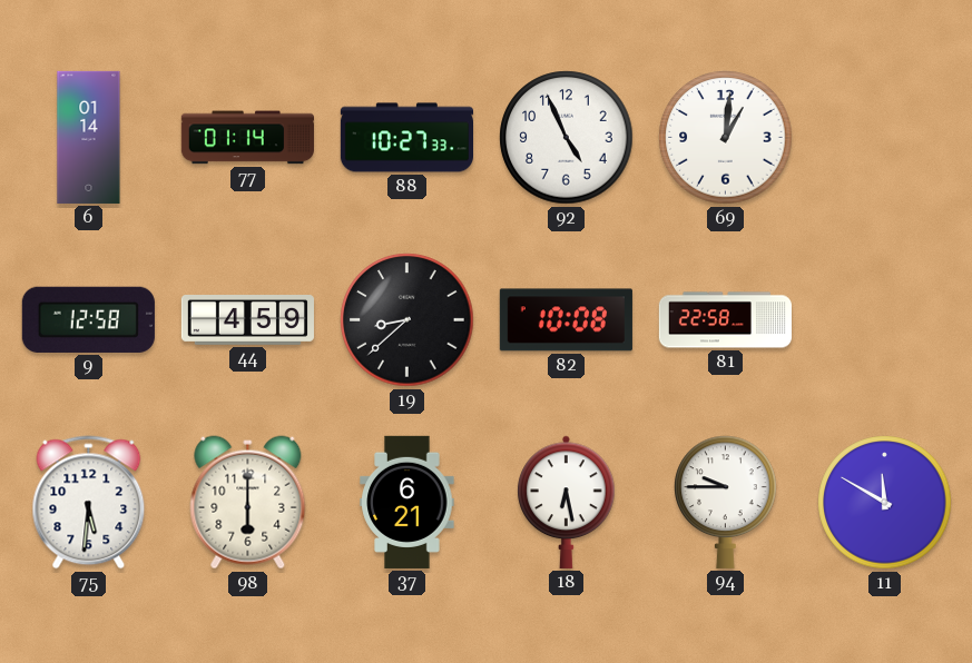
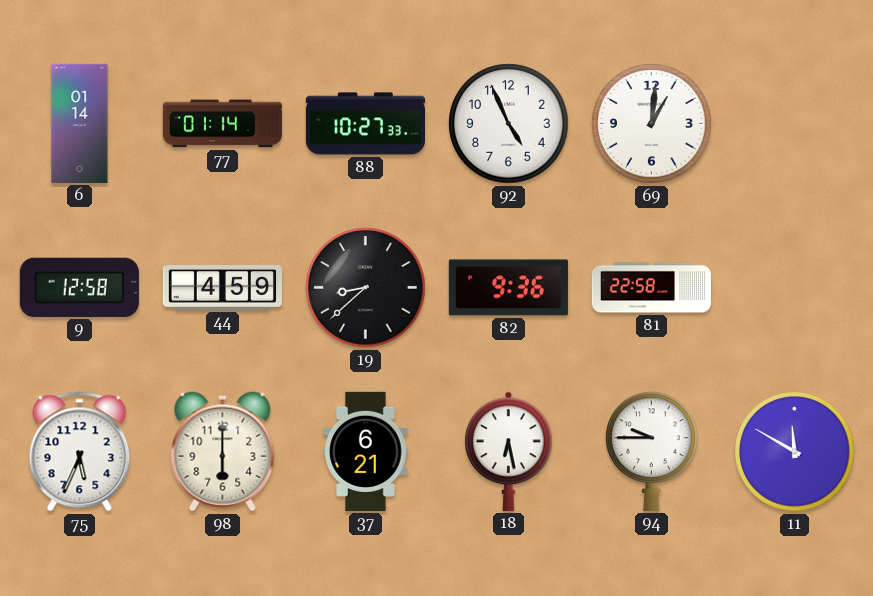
82: 10:08 -> 9:36 (508, 288)
75: 5:31 -> 5:34 (80, 452)
